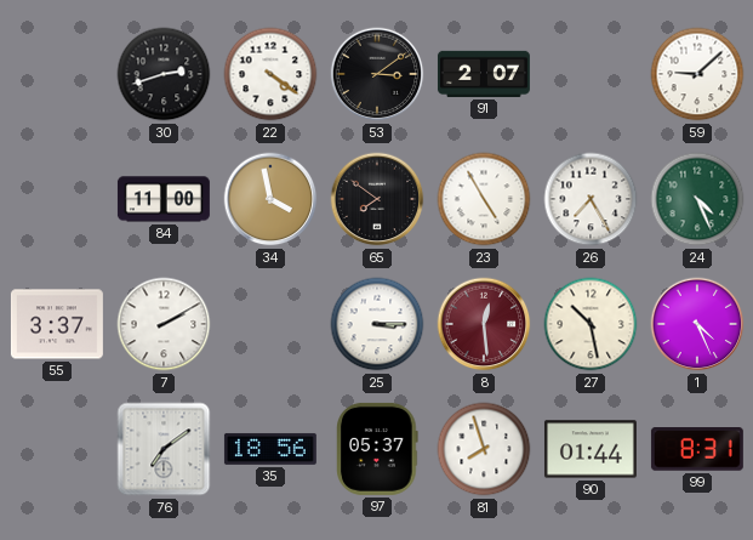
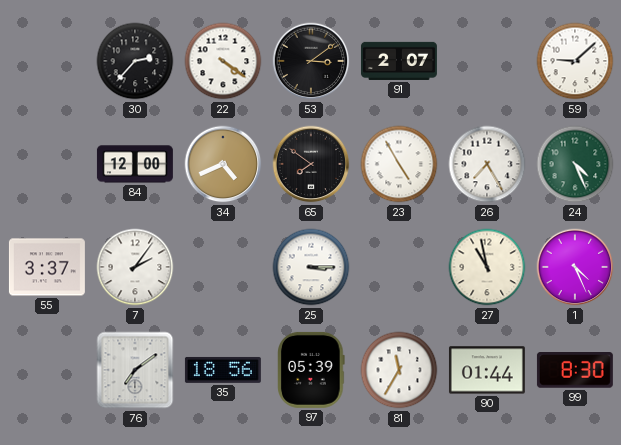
30: 2:42 -> 2:37 (135, 61)
84: 11:00 -> 12:00 (135, 164)
34: 3:58 -> 4:41 (223, 164)
7: 2:10 -> 2:06 (135, 267)
8: 12:29 -> none (484, 324)
27: 10:28 -> 10:58 (487, 267)
97: 05:37 -> 05:39 (311, 370)
81: 7:57 -> 11:35 (399, 370)
99: 8:31 -> 8:30 (575, 371)
